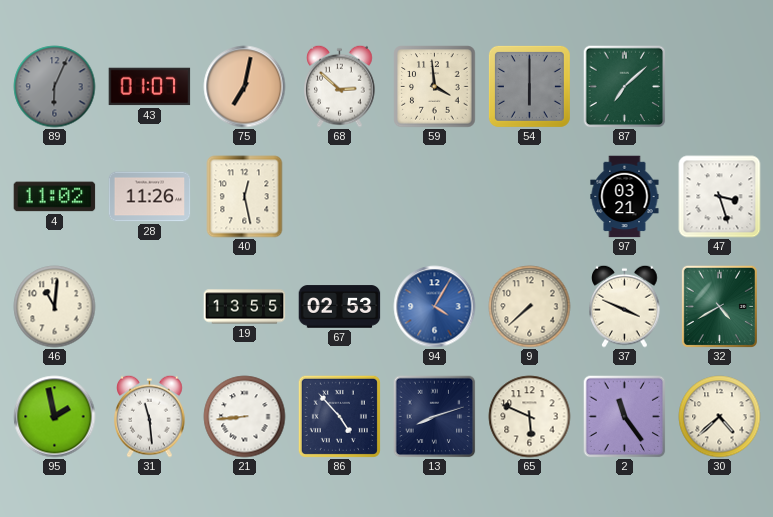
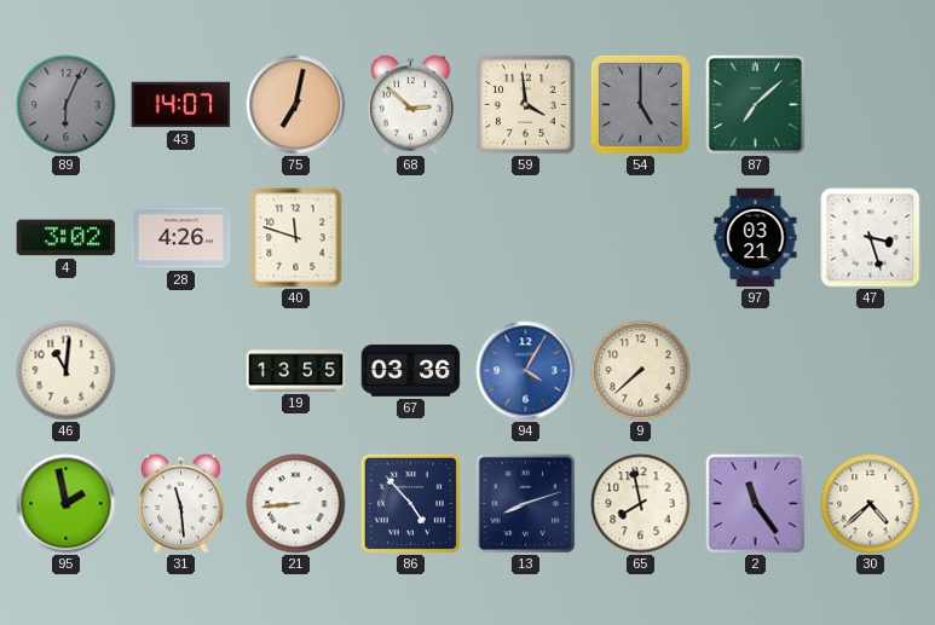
43: 01:07 -> 14:07 (181, 105)
54: 6:00 -> 5:00 (640, 104)
4: 11:02 -> 3:02 (67, 238)
28: 11:26 -> 4:26 (181, 238)
40: 12:28 -> 11:48 (296, 238)
67: 02:53 -> 03:36 (411, 371)
37: 3:49 -> none (625, 306)
32: 4:40 -> none (719, 306)
65: 5:49 -> 7:58 (641, 504)
